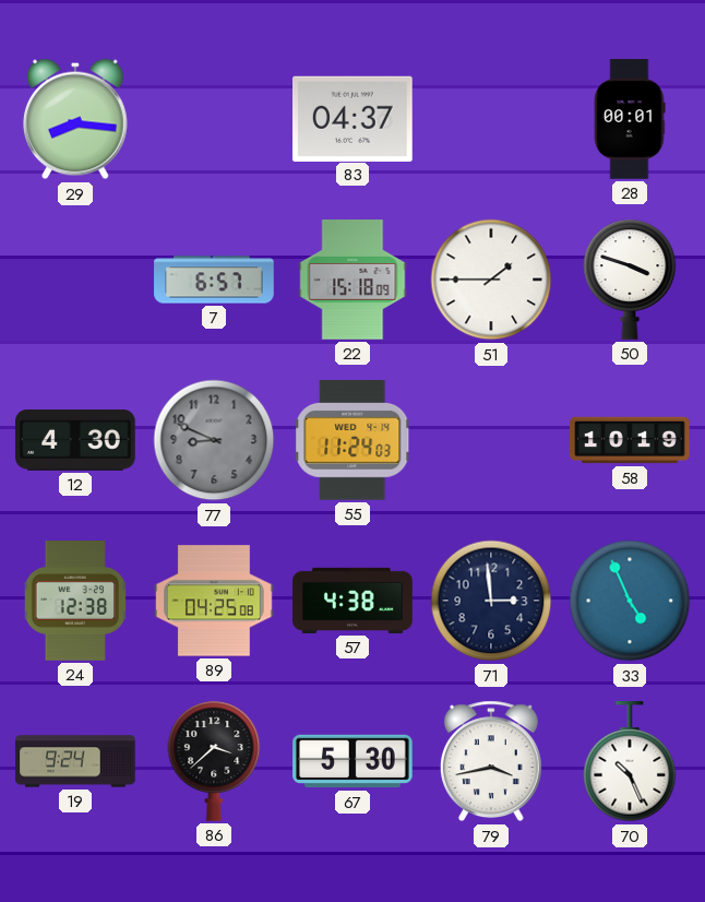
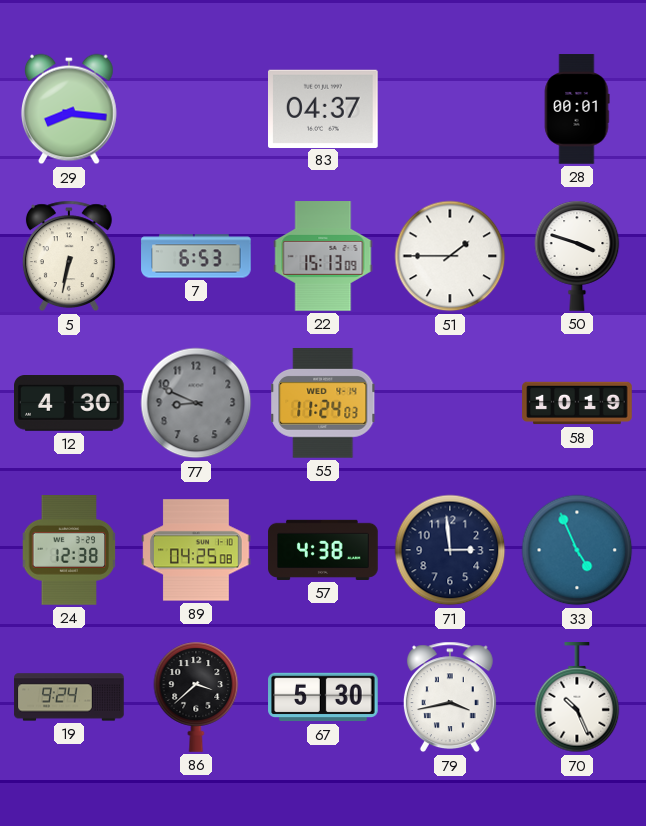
5: none -> 6:32 (69, 256)
7: 6:57 -> 6:53 (196, 256)
22: 15:18 -> 15:13 (323, 256)
